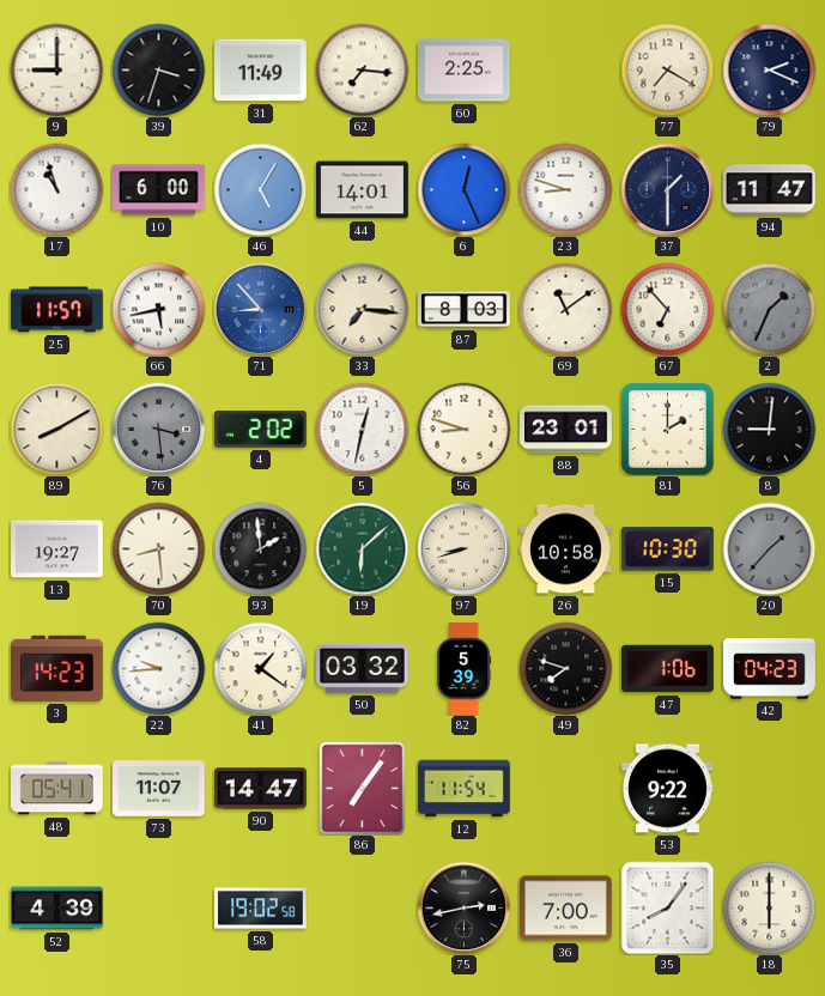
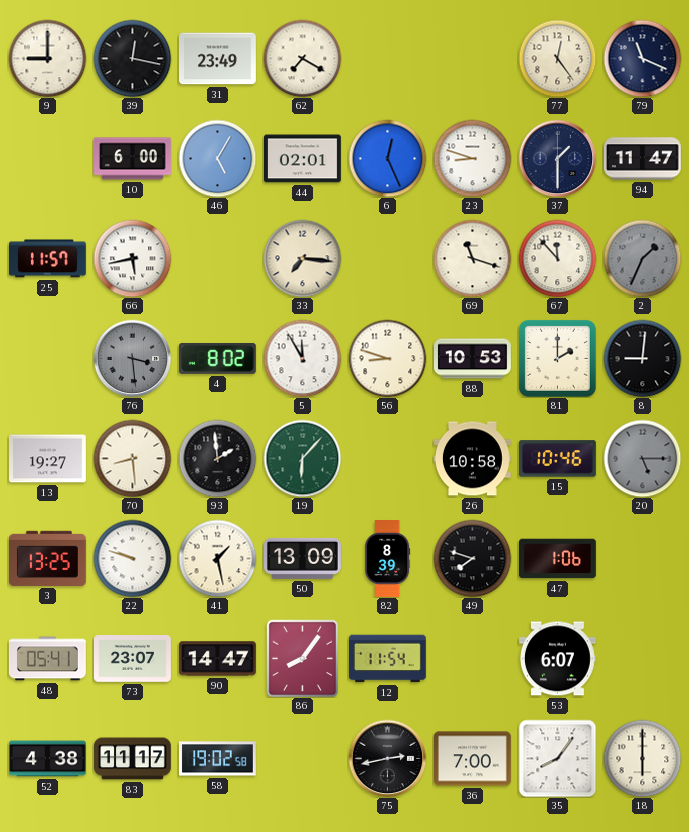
39: 3:33 -> 12:17 (132, 58)
31: 11:49 -> 23:49 (218, 59)
62: 7:16 -> 7:20 (302, 58)
60: 2:25 -> none (465, 71)
77: 7:20 -> 12:24 (557, 58)
79: 2:19 -> 11:19 (642, 58)
17: 10:57 -> none (56, 189)
44: 14:01 -> 02:01 (303, 159)
71: 8:53 -> none (260, 309)
87: 8:03 -> none (465, 310)
69: 11:09 -> 11:18 (472, 258)
67: 6:53 -> 11:53 (557, 258)
89: 8:10 -> none (56, 429)
4: 2:02 -> 8:02 (217, 358)
5: 12:32 -> 11:55 (302, 358)
88: 23:01 -> 10:53 (473, 359)
19: 6:08 -> 6:07 (302, 458)
97: 8:42 -> none (463, 548)
15: 10:30 -> 10:46 (557, 459)
20: 1:37 -> 5:15 (642, 458)
3: 14:23 -> 13:25 (47, 558)
22: 9:44 -> 9:48 (132, 558)
41: 1:21 -> 1:28 (217, 558)
50: 03:32 -> 13:09 (303, 558)
82: 5:39 -> 8:39 (388, 559)
42: 04:23 -> none (770, 669)
73: 11:07 -> 23:07 (133, 659)
86: 7:06 -> 8:06 (303, 658)
53: 9:22 -> 6:07 (558, 659)
52: 4:39 -> 4:38 (48, 759)
83: none -> 11:17 (133, 759)
